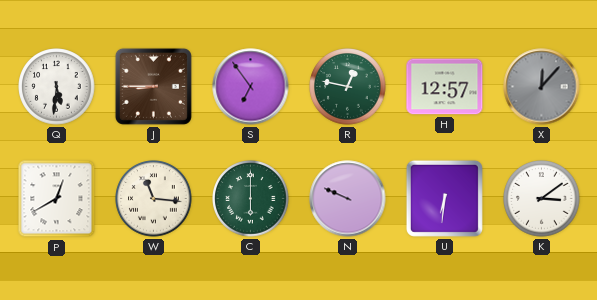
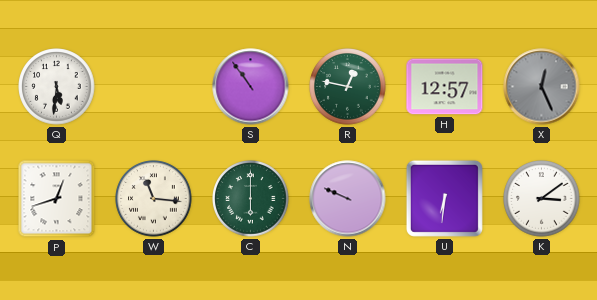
J: 8:45 -> none (153, 86)
S: 6:54 -> 10:54 (251, 87)
X: 12:07 -> 12:26 (542, 87)
P: 12:40 -> 12:42 (57, 199)
